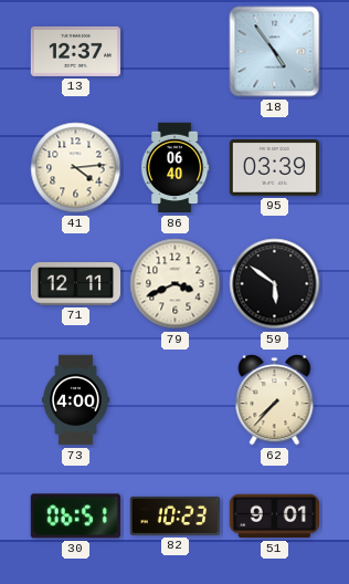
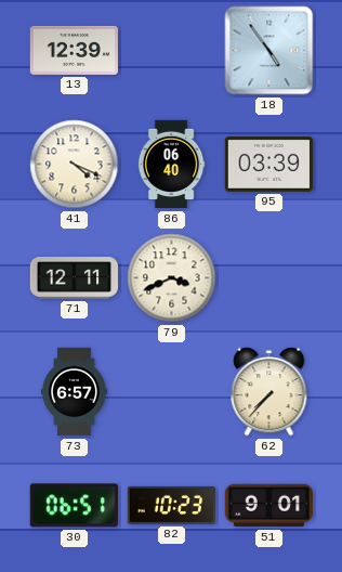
13: 12:37 -> 12:39 (74, 50)
41: 4:14 -> 4:19 (75, 165)
59: 5:51 -> none (275, 284)
73: 4:00 -> 6:57 (75, 392)
